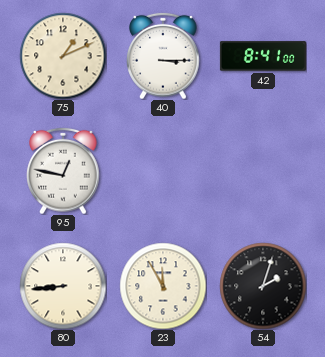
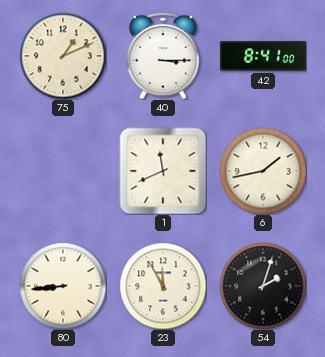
95: 12:47 -> none (63, 171)
1: none -> 11:41 (163, 171)
6: none -> 1:43 (263, 171)
